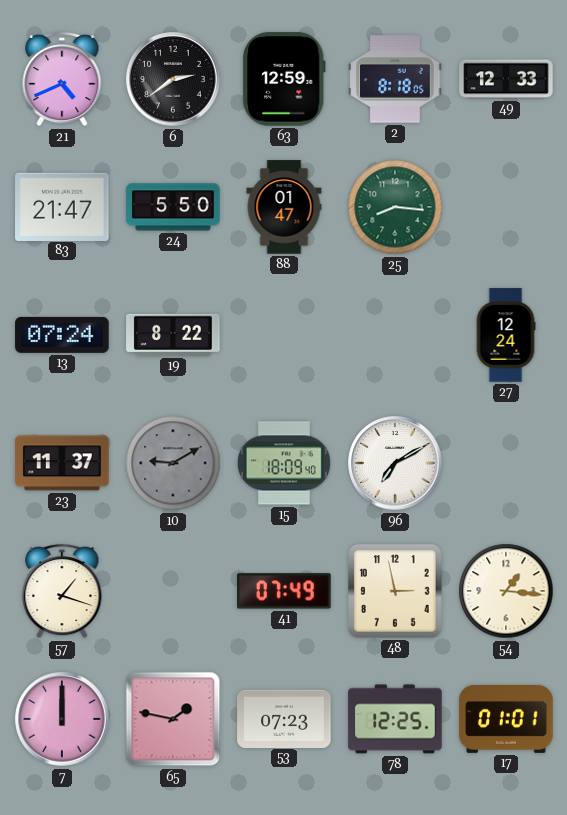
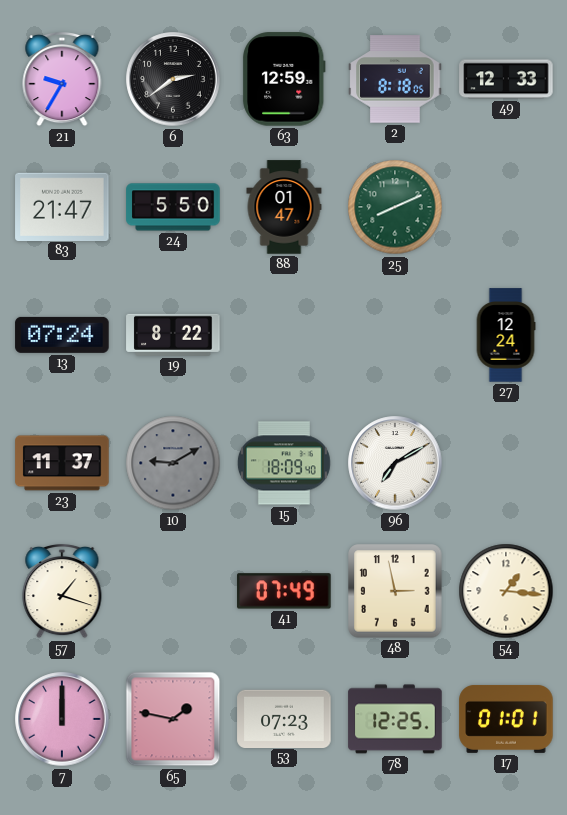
21: 4:41 -> 9:35 (62, 79)
25: 8:16 -> 8:11 (395, 207)
